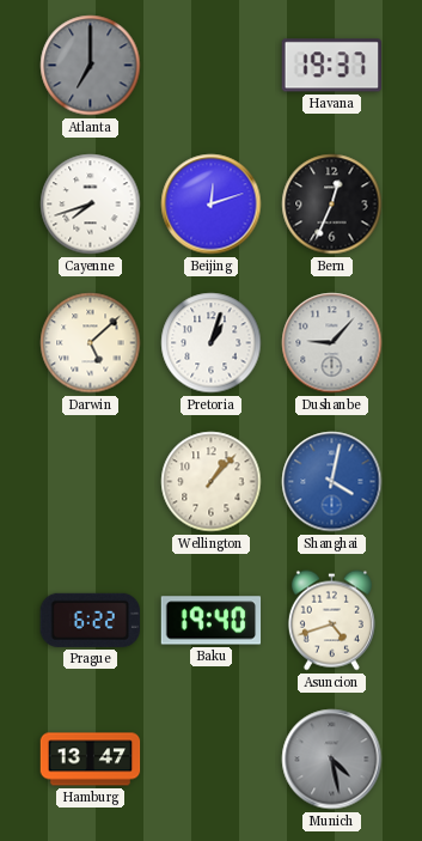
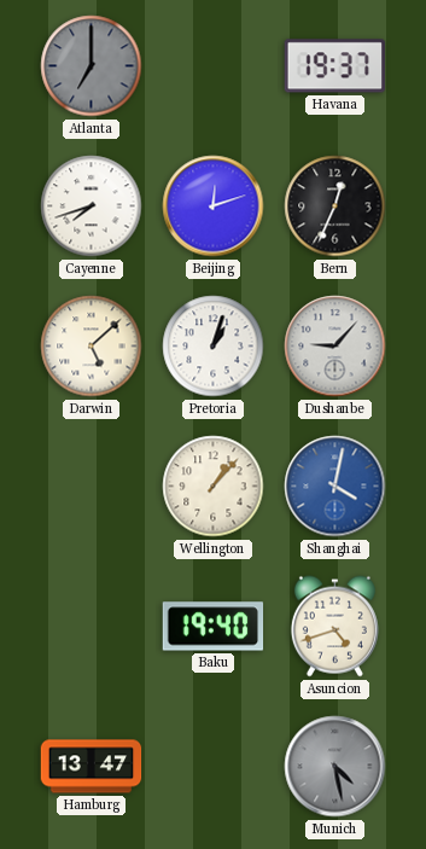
Prague: 6:22 -> none (90, 620)
